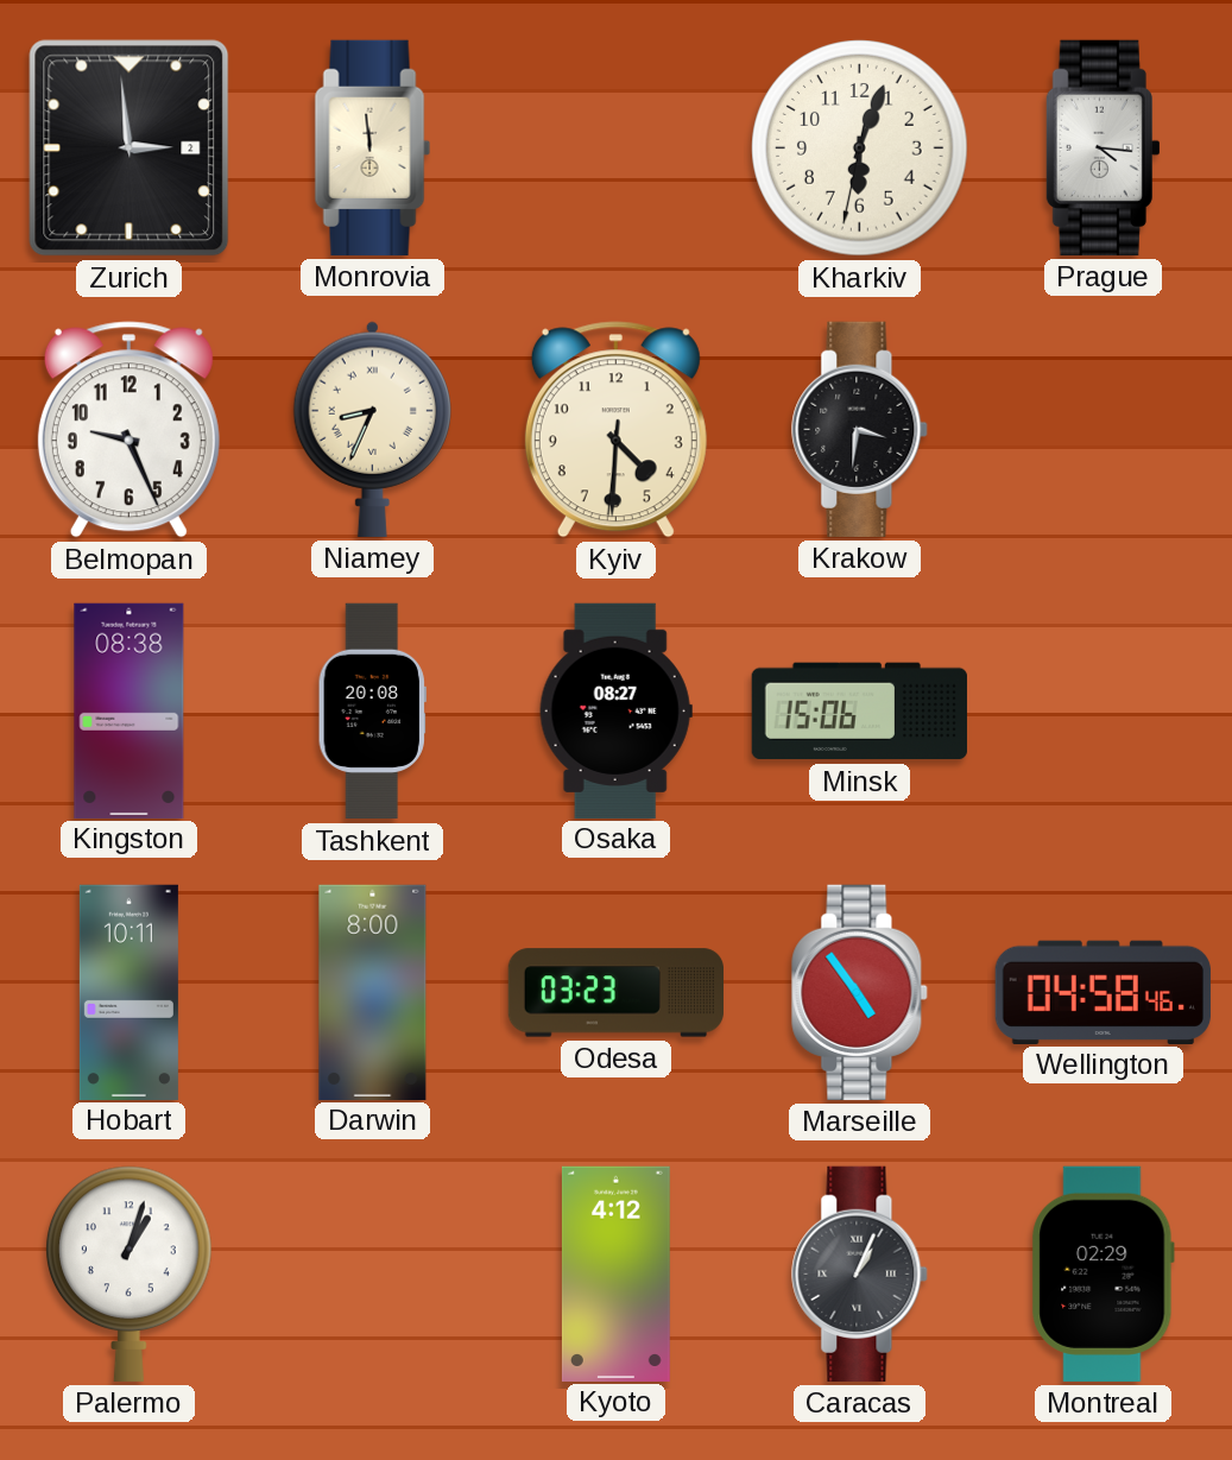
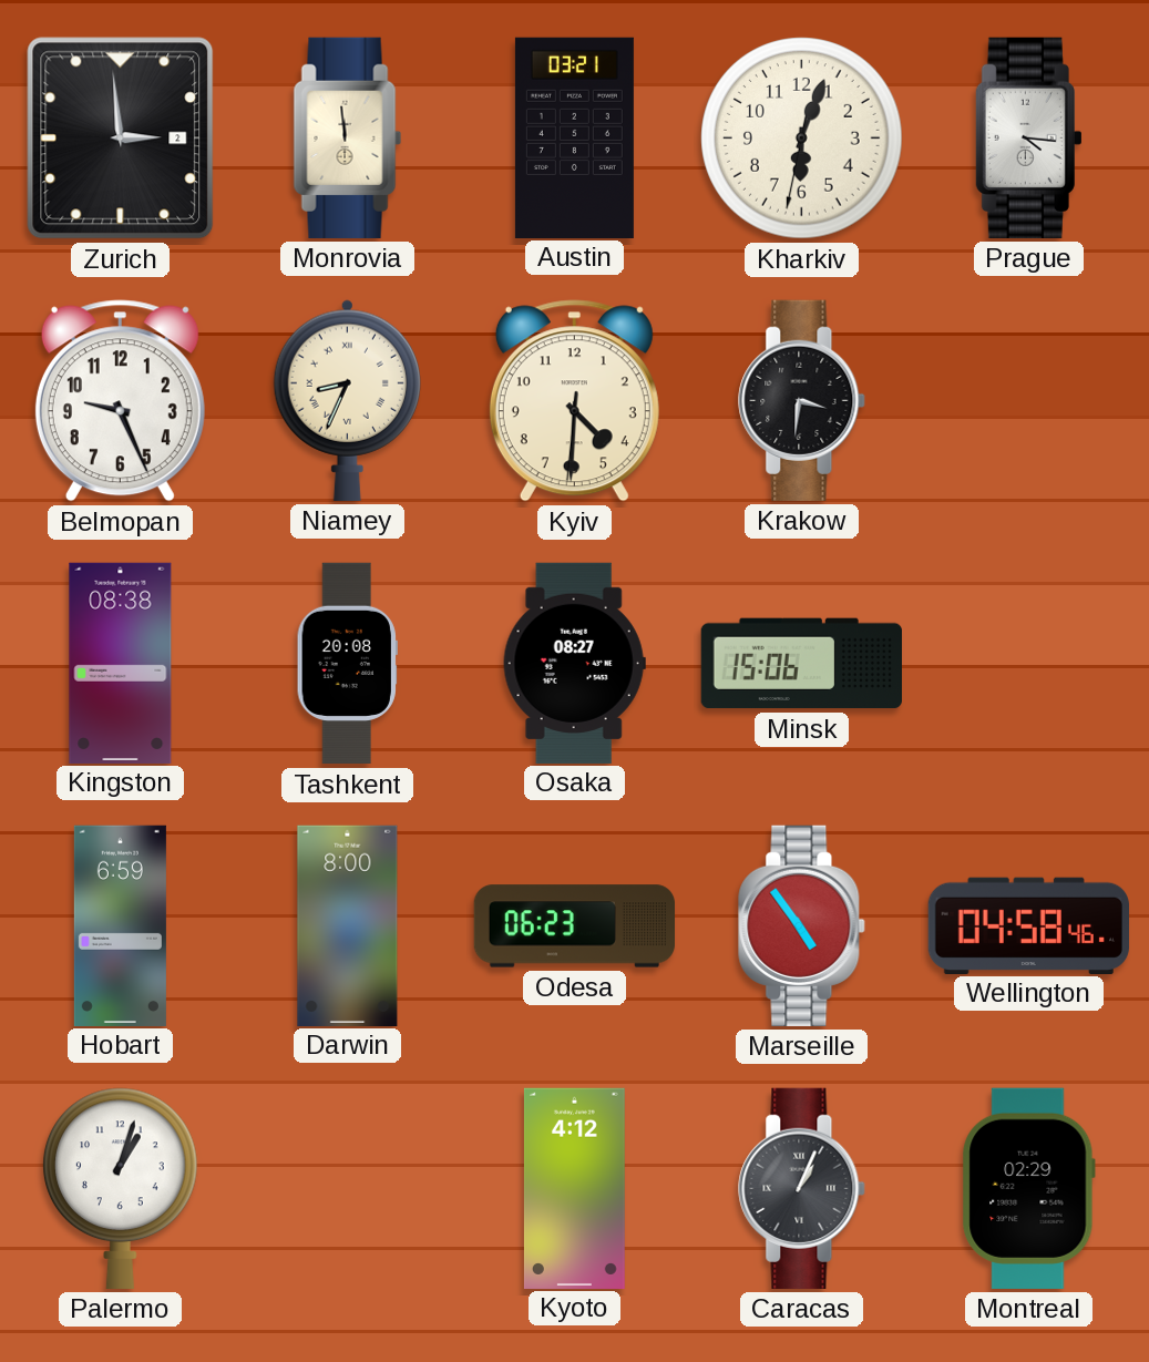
Austin: none -> 03:21 (574, 137)
Hobart: 10:11 -> 6:59 (120, 925)
Odesa: 03:23 -> 06:23 (574, 926)
